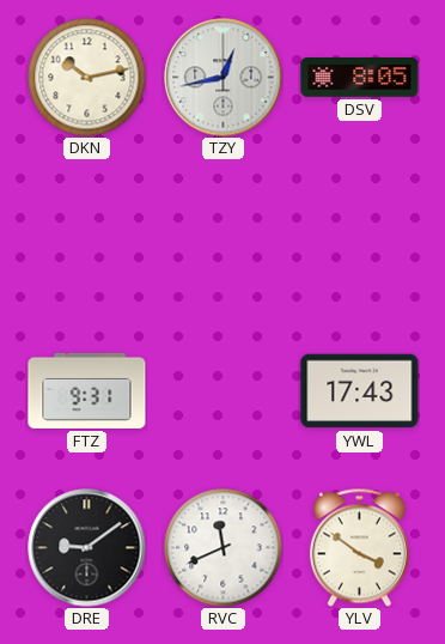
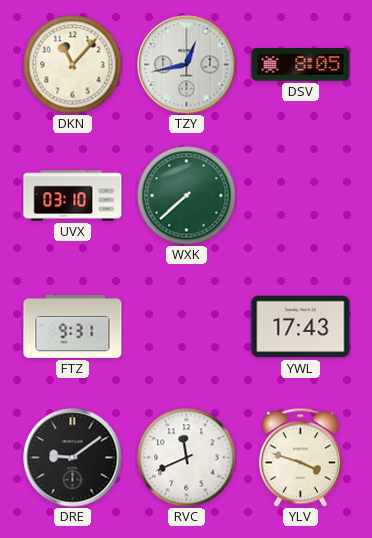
DKN: 10:13 -> 11:07 (73, 65)
UVX: none -> 03:10 (73, 196)
WXK: none -> 7:38 (187, 196)
YLV: 3:51 -> 3:48 (300, 457)
